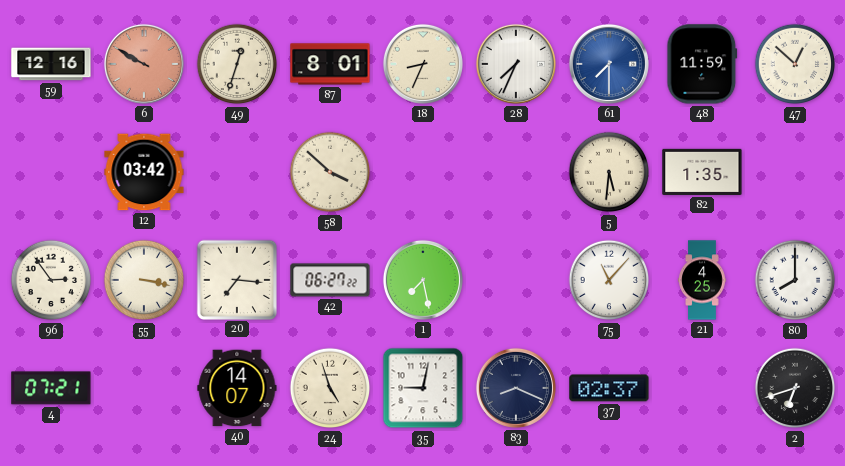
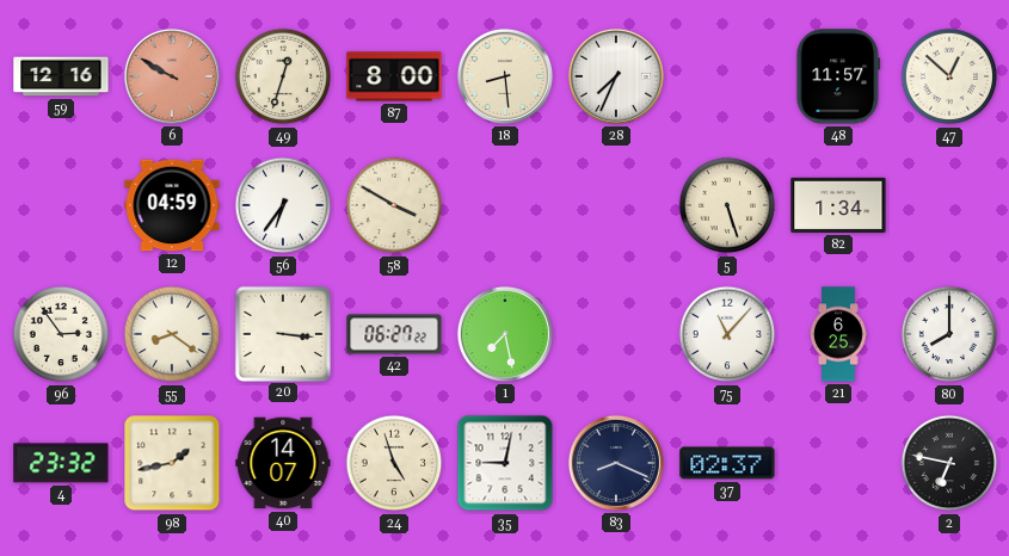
87: 8:01 -> 8:00 (394, 76)
18: 8:34 -> 8:29 (505, 76)
61: 7:30 -> none (609, 64)
48: 11:59 -> 11:57 (838, 76)
12: 03:42 -> 04:59 (172, 205)
56: none -> 6:36 (283, 205)
58: 3:52 -> 3:50 (394, 205)
5: 5:31 -> 5:27 (727, 205)
82: 1:35 -> 1:34 (838, 205)
55: 3:17 -> 8:21 (172, 334)
20: 7:16 -> 3:16 (282, 333)
21: 4:25 -> 6:25 (838, 334)
4: 07:21 -> 23:32 (61, 463)
98: none -> 1:43 (172, 463)
2: 6:42 -> 6:47 (949, 463)
